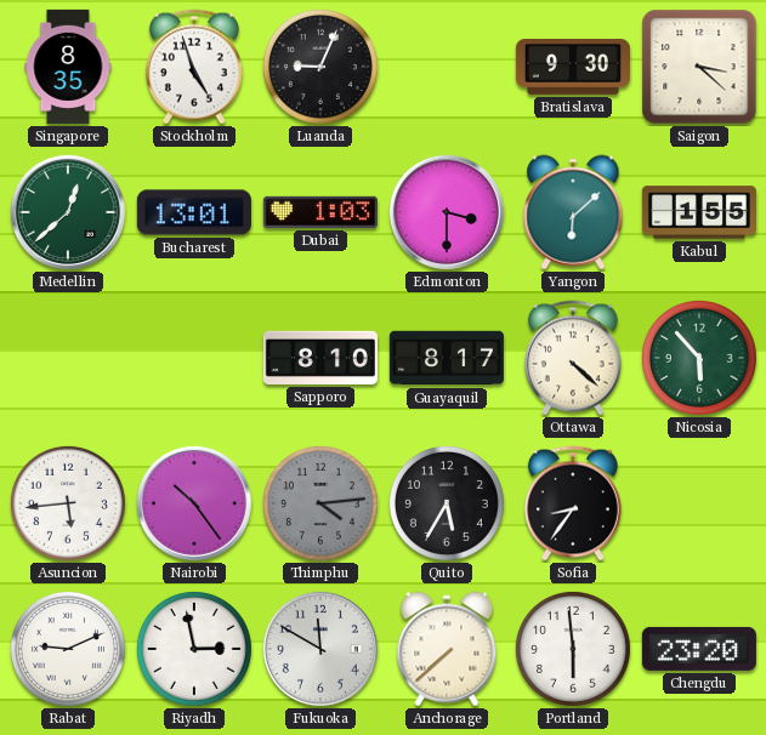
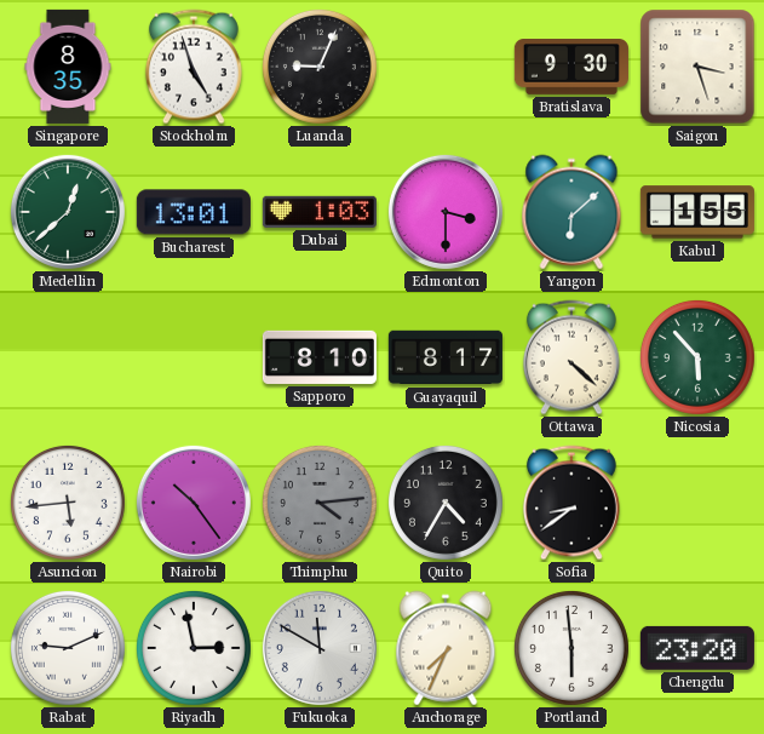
Saigon: 3:22 -> 3:27 (697, 67)
Quito: 5:35 -> 4:35 (446, 503)
Sofia: 8:36 -> 8:39 (571, 503)
Anchorage: 7:38 -> 7:34 (446, 648)
